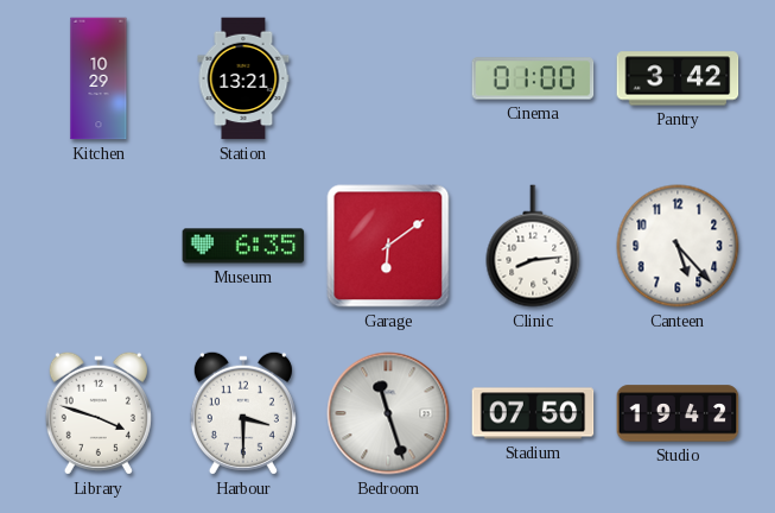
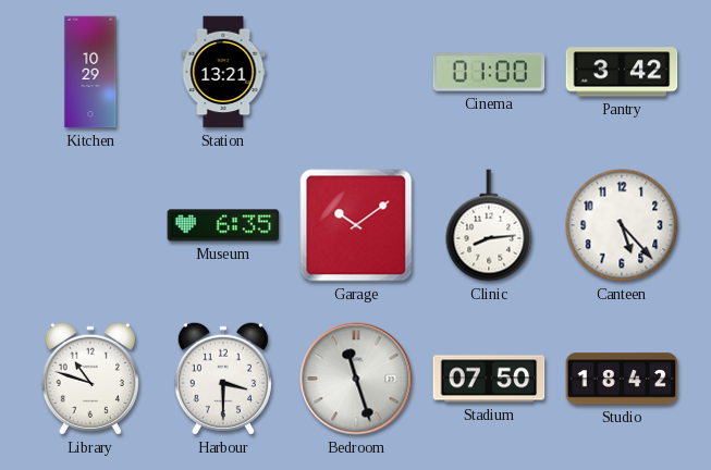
Garage: 6:09 -> 10:09 (356, 225)
Library: 3:48 -> 10:48 (90, 379)
Studio: 19:42 -> 18:42 (622, 379)
